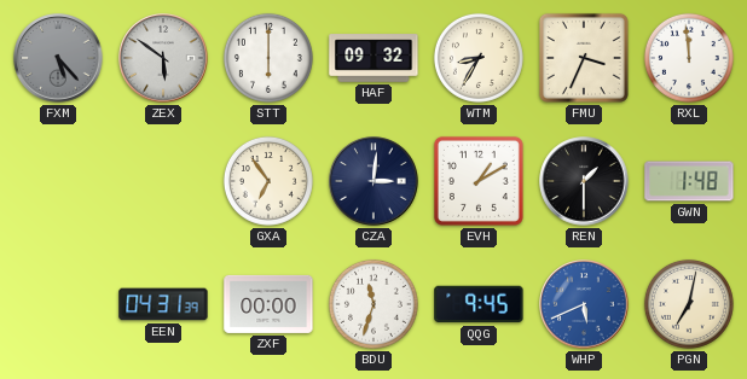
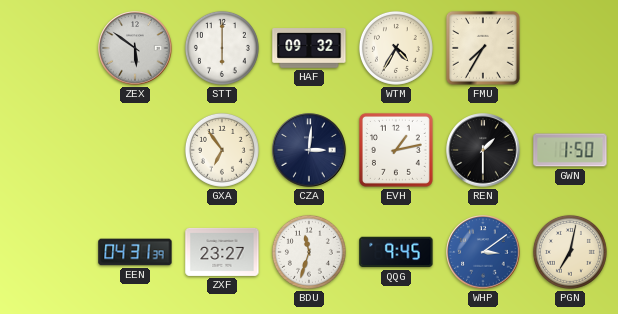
FXM: 5:23 -> none (58, 58)
WTM: 8:35 -> 4:35 (396, 48)
FMU: 3:34 -> 7:35 (483, 48)
RXL: 11:59 -> none (689, 58)
EVH: 1:10 -> 1:13 (396, 150)
GWN: 1:48 -> 1:50 (570, 150)
ZXF: 00:00 -> 23:27 (222, 252)
WHP: 5:41 -> 3:09 (483, 252)
